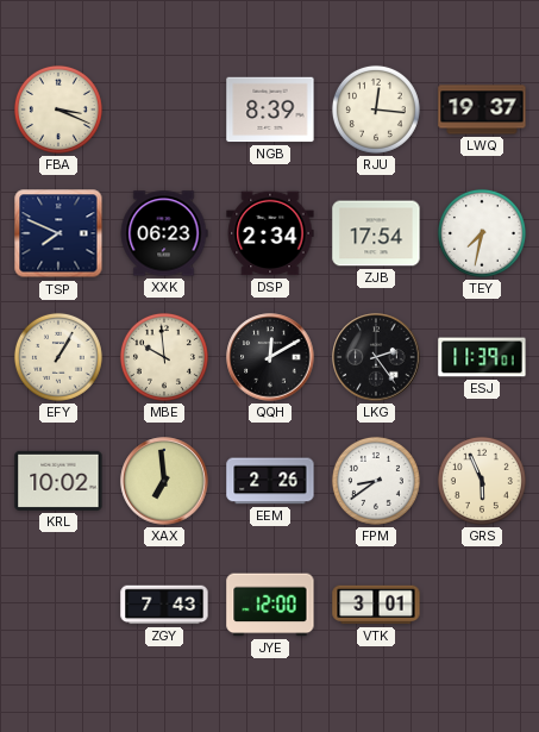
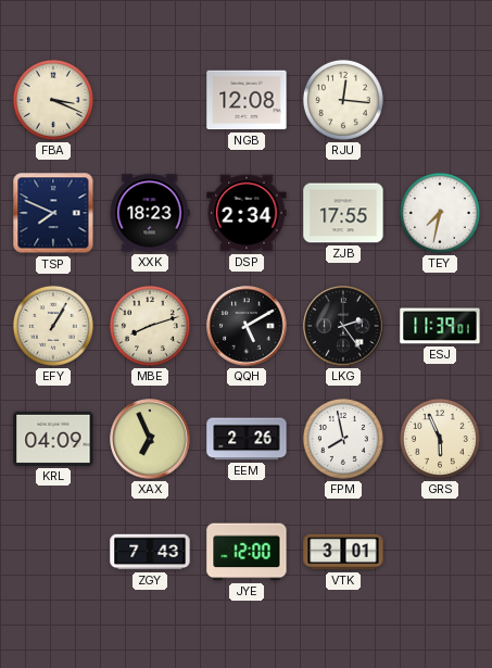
NGB: 8:39 -> 12:08 (247, 100)
LWQ: 19:37 -> none (482, 110)
XXK: 06:23 -> 18:23 (150, 213)
ZJB: 17:54 -> 17:55 (343, 213)
MBE: 9:59 -> 8:12 (150, 326)
QQH: 12:10 -> 5:10 (247, 326)
KRL: 10:02 -> 04:09 (53, 439)
XAX: 6:59 -> 6:56 (150, 439)
FPM: 8:39 -> 7:58 (343, 439)
